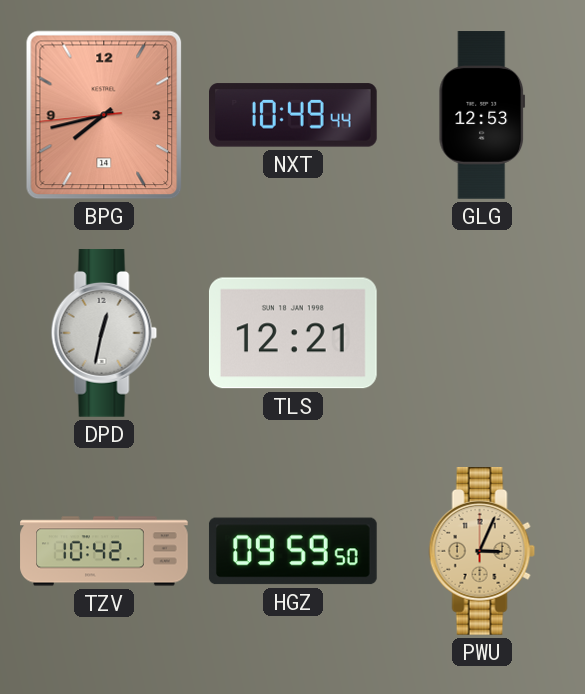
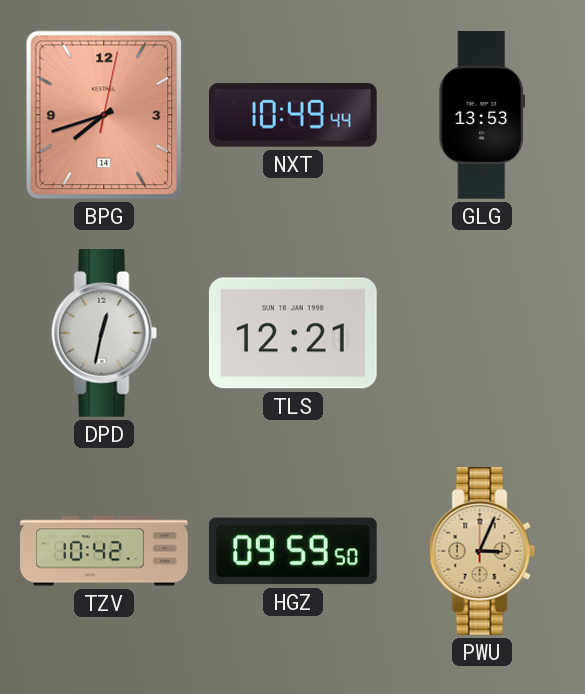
BPG: 7:42:44 -> 7:42:02 (104, 115)
GLG: 12:53 -> 13:53 (482, 115)
